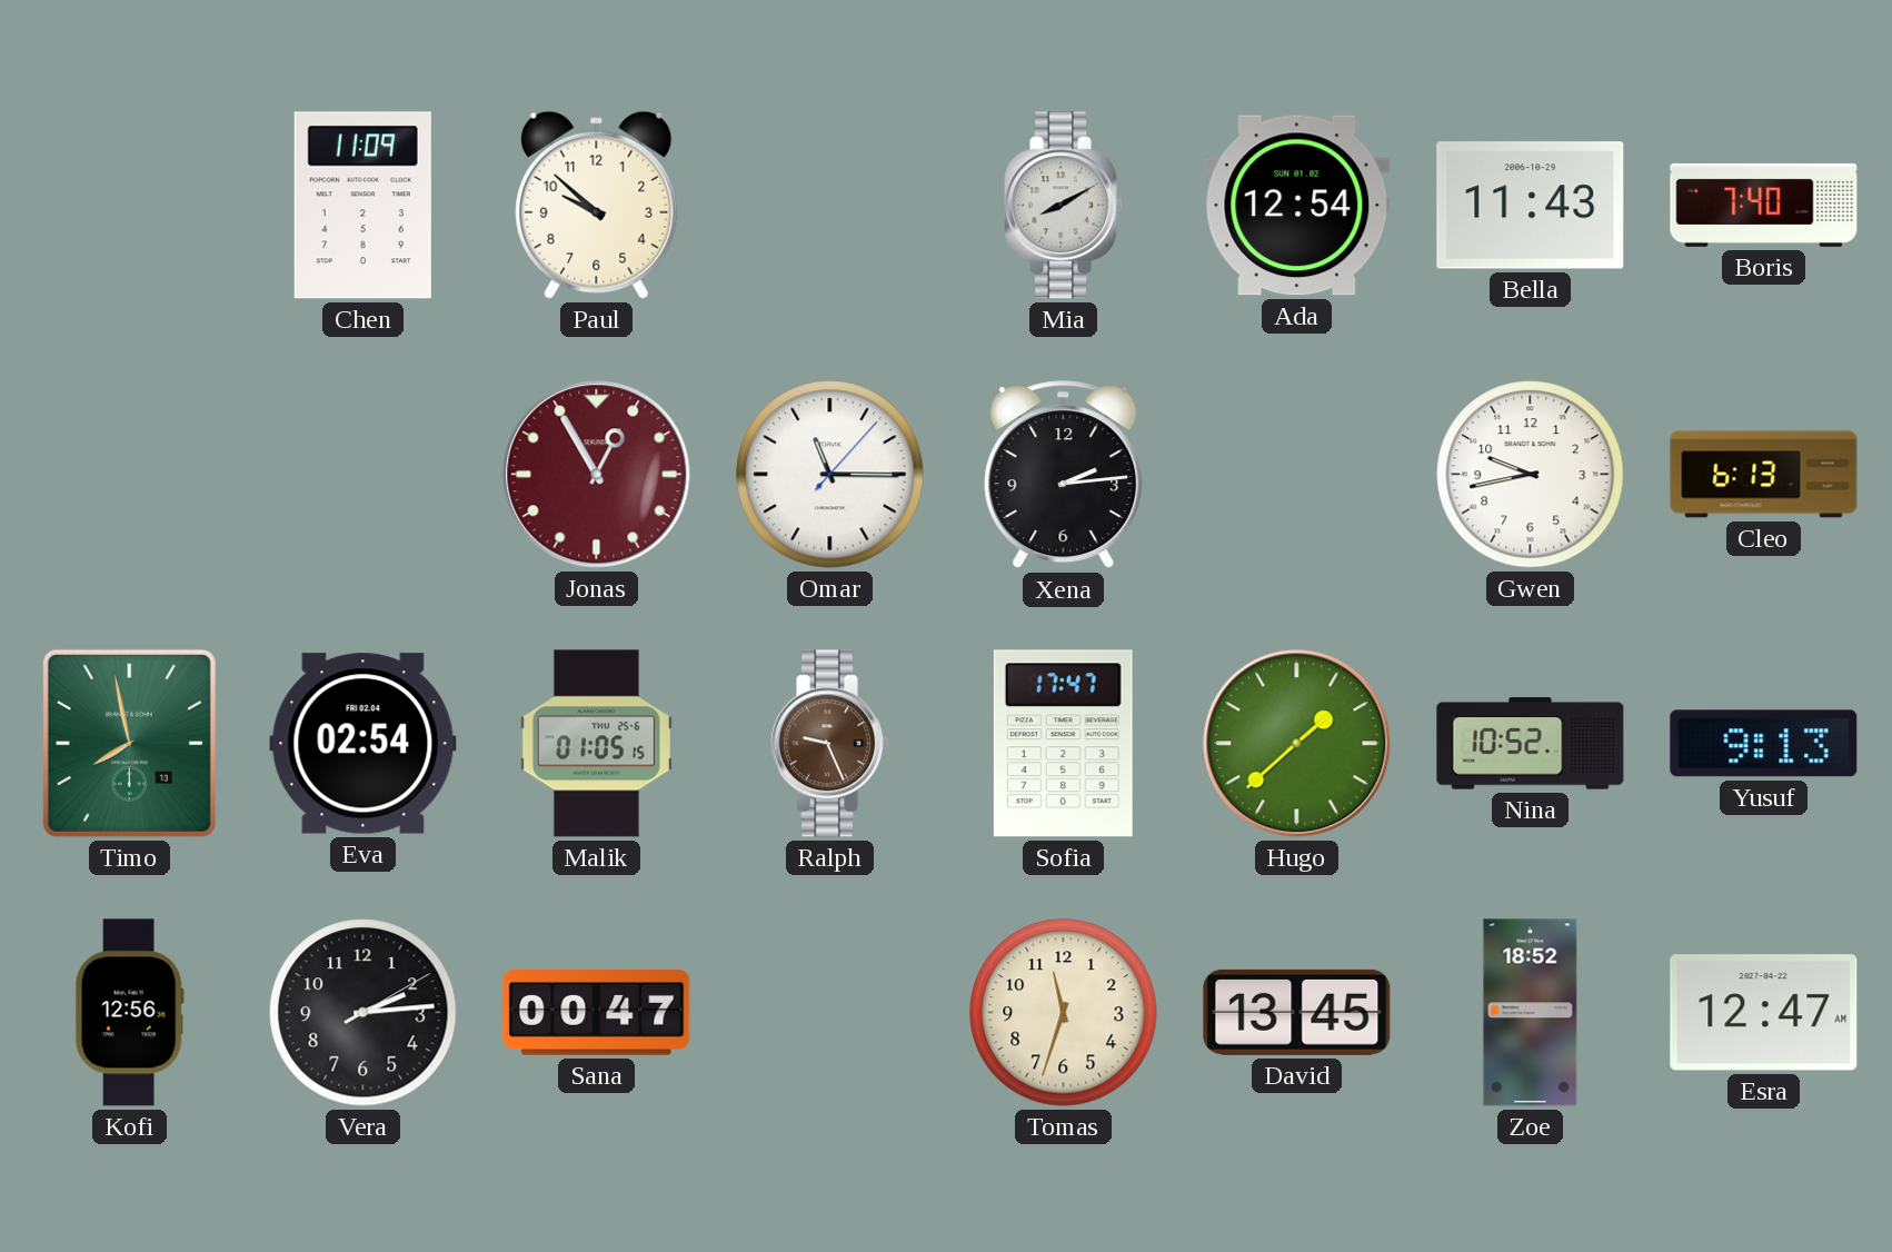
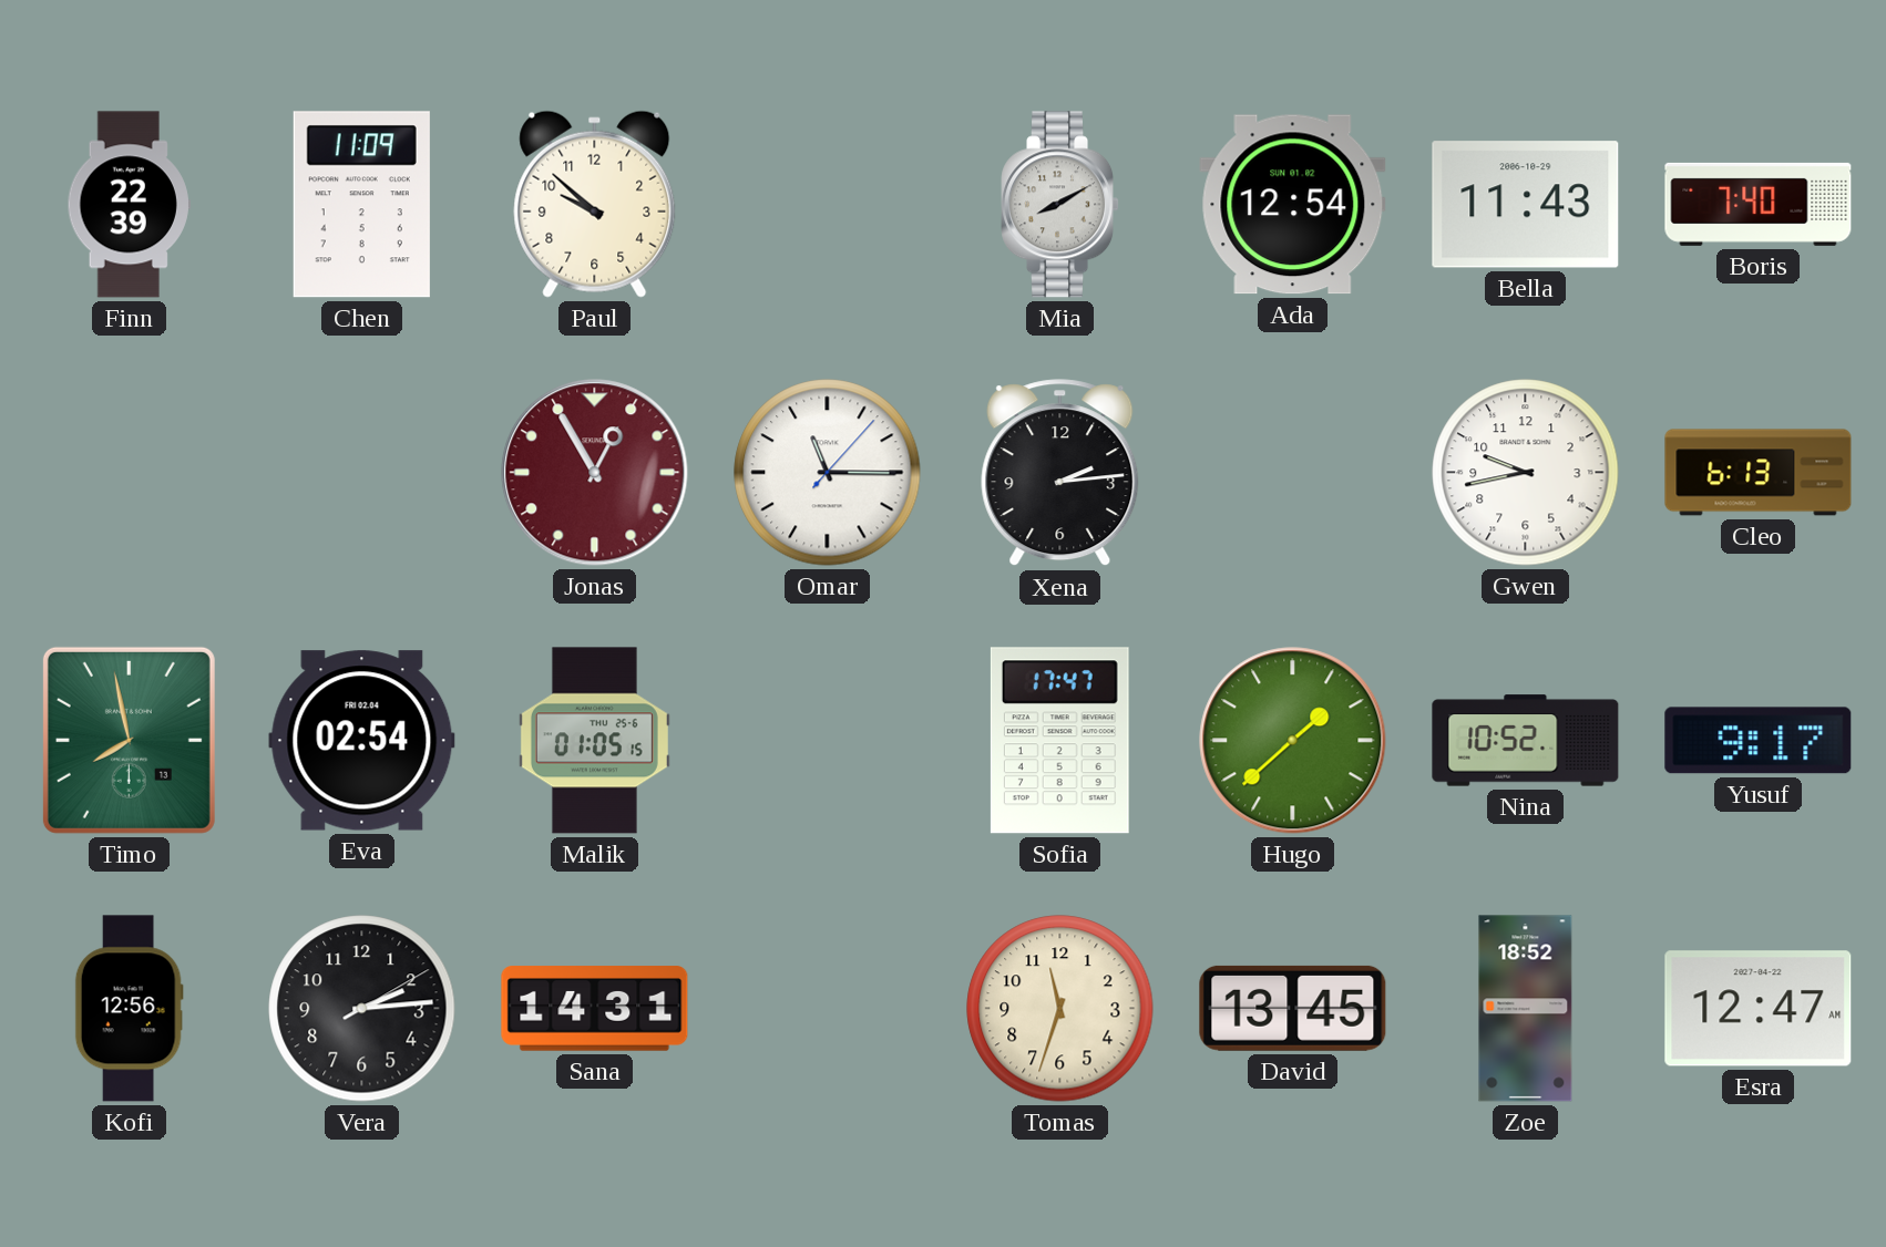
Finn: none -> 22:39 (129, 205)
Ralph: 9:26 -> none (830, 744)
Yusuf: 9:13 -> 9:17 (1759, 741)
Sana: 00:47 -> 14:31 (595, 1009)
